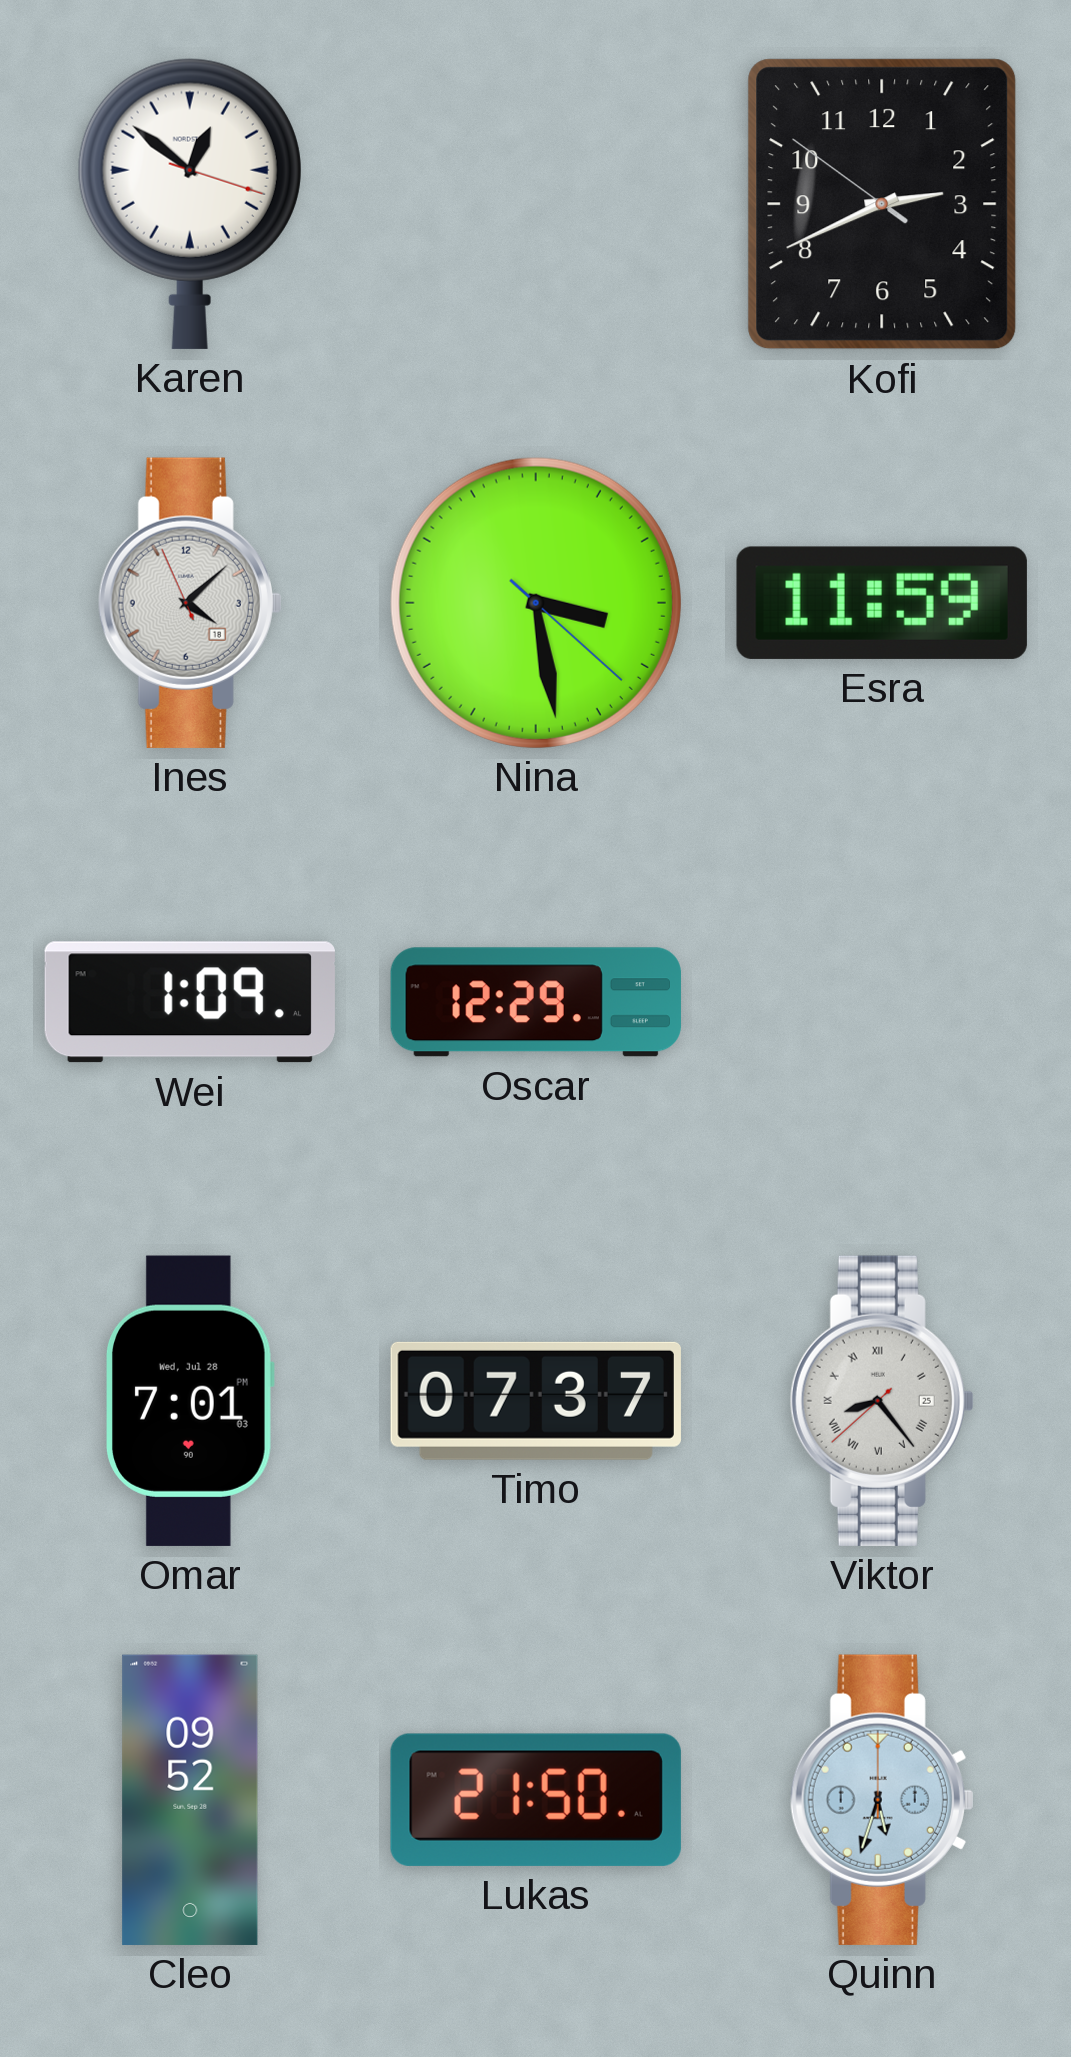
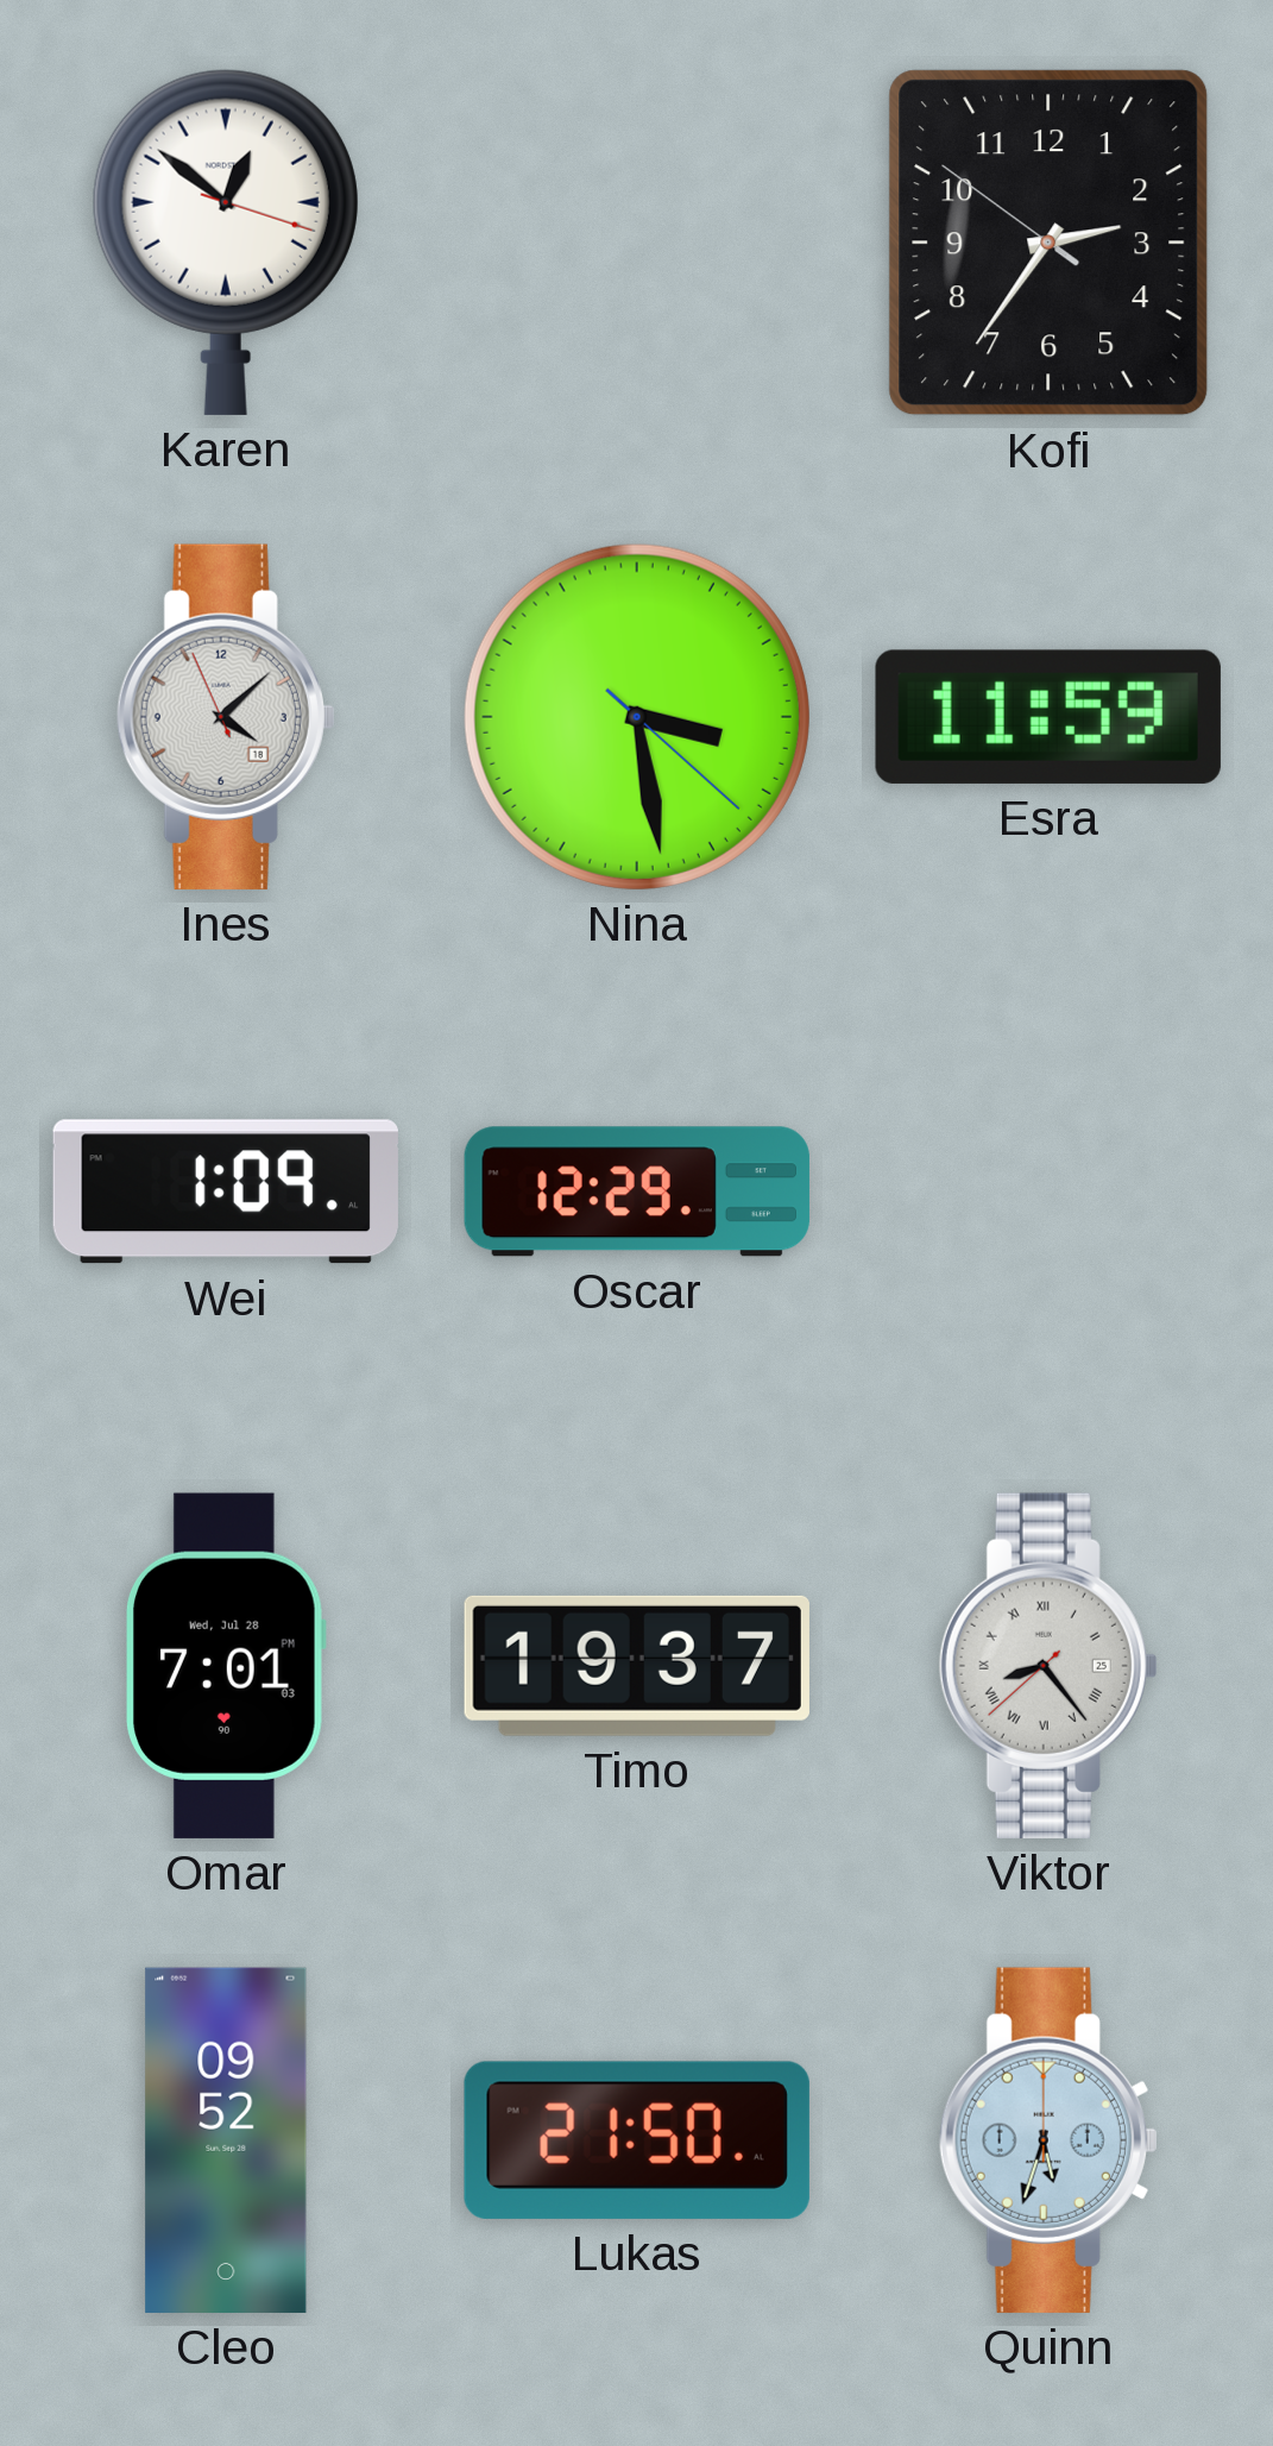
Kofi: 2:40 -> 2:35 (1048, 243)
Timo: 07:37 -> 19:37 (637, 1666)
